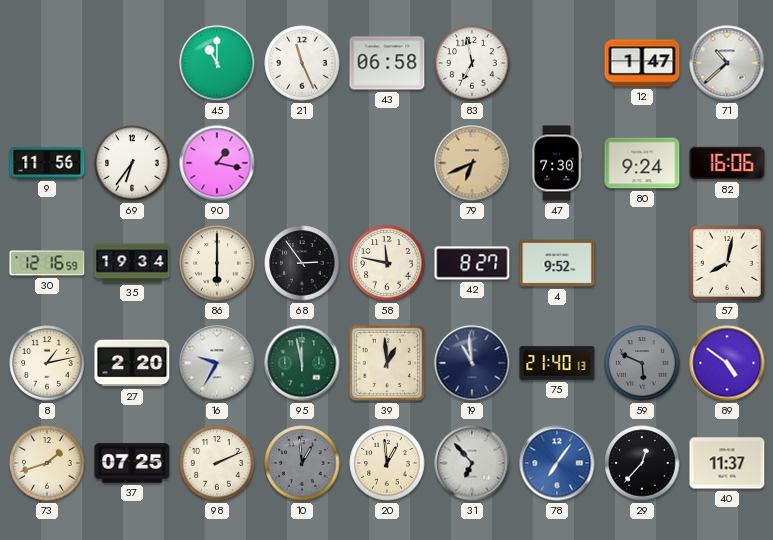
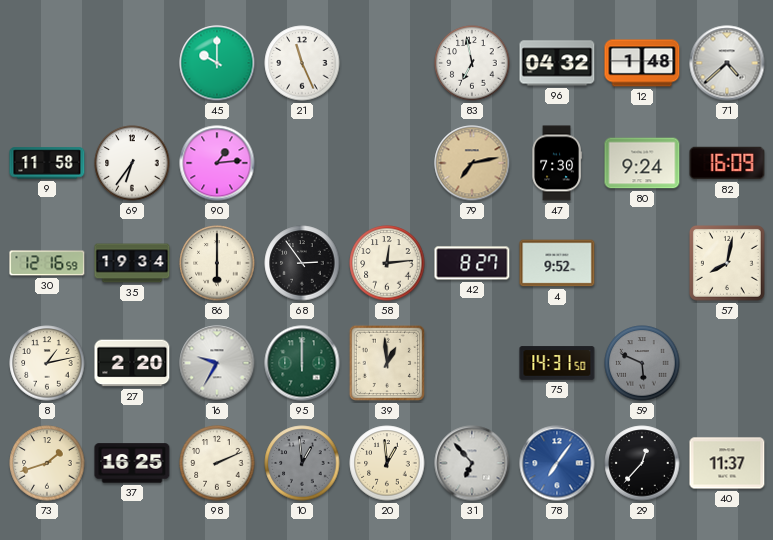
45: 11:00 -> 10:00 (217, 63)
43: 06:58 -> none (387, 63)
96: none -> 04:32 (557, 63)
12: 1:47 -> 1:48 (642, 63)
71: 10:38 -> 4:38 (727, 63)
9: 11:56 -> 11:58 (47, 163)
90: 1:17 -> 1:14 (217, 163)
79: 6:41 -> 7:13 (472, 163)
82: 16:06 -> 16:09 (727, 163)
58: 11:47 -> 12:14 (387, 263)
95: 11:58 -> 12:00 (302, 363)
19: 10:59 -> none (472, 363)
75: 21:40 -> 14:31 (557, 363)
89: 4:51 -> none (727, 363)
37: 07:25 -> 16:25 (132, 463)
